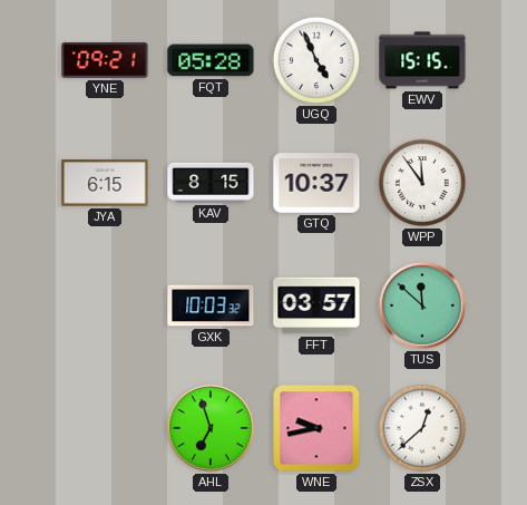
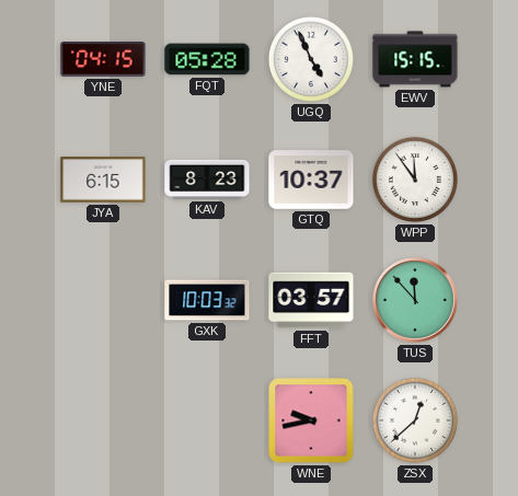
YNE: 09:21 -> 04:15 (103, 59)
KAV: 8:15 -> 8:23 (207, 180)
TUS: 11:52 -> 11:53 (416, 301)
AHL: 6:57 -> none (212, 429)
